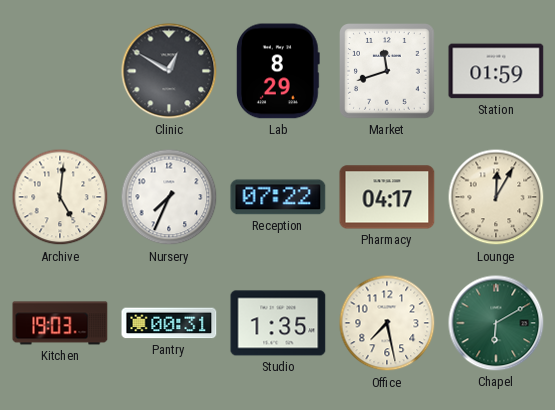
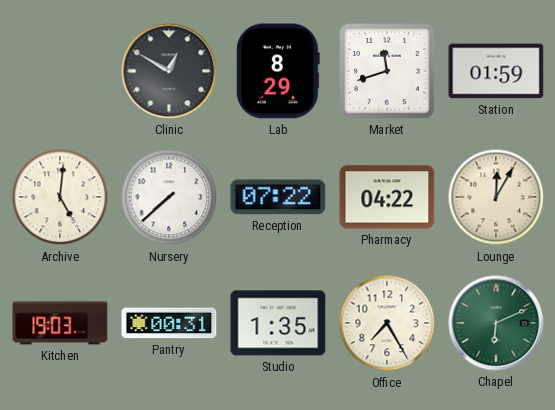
Nursery: 7:34 -> 7:38 (169, 197)
Pharmacy: 04:17 -> 04:22 (387, 197)
Office: 7:28 -> 7:25 (387, 323)
Chapel: 6:10 -> 6:11 (496, 323)
